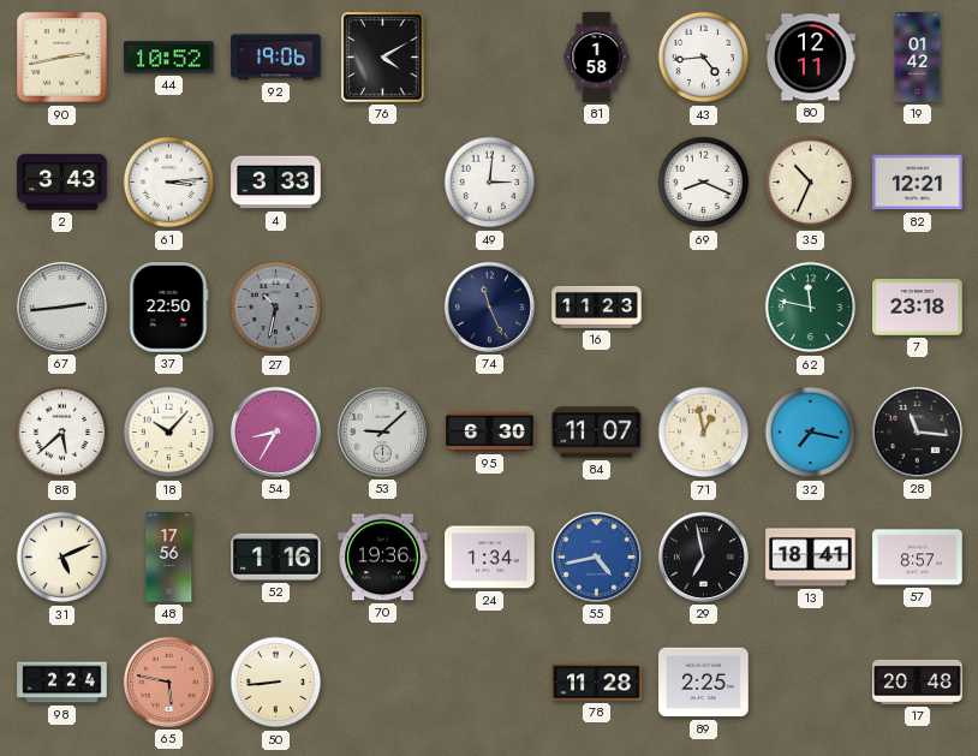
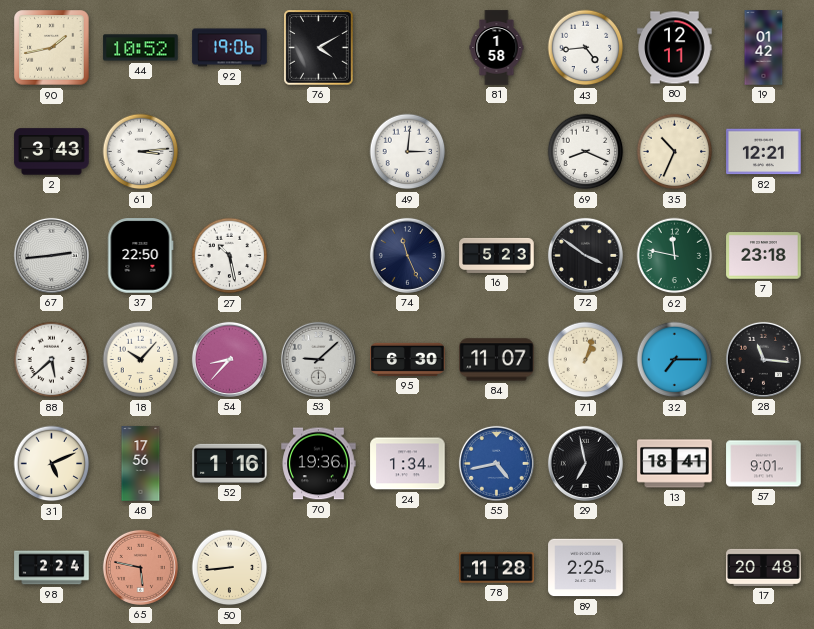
90: 2:43 -> 1:43 (52, 48)
4: 3:33 -> none (276, 183)
27: 10:32 -> 10:28 (230, 256)
27 dial: grey -> white (230, 256)
16: 11:23 -> 5:23 (497, 255)
72: none -> 3:51 (585, 255)
54: 8:35 -> 8:37 (229, 359)
71: 12:58 -> 1:03 (586, 360)
32: 7:17 -> 7:15 (675, 360)
57: 8:57 -> 9:01 (764, 464)
